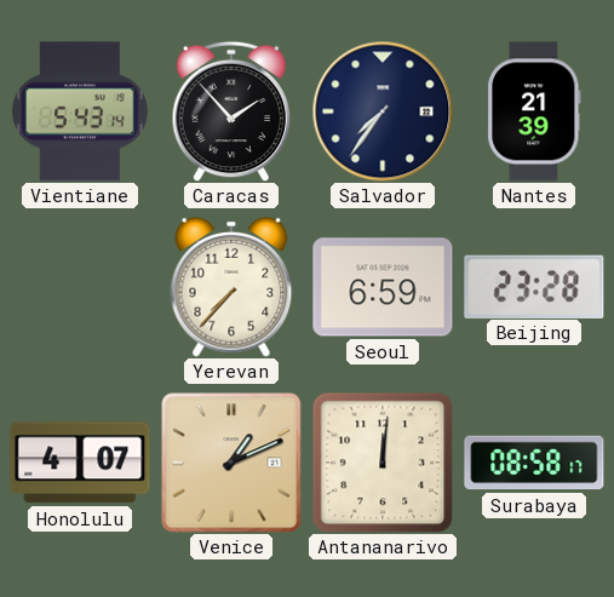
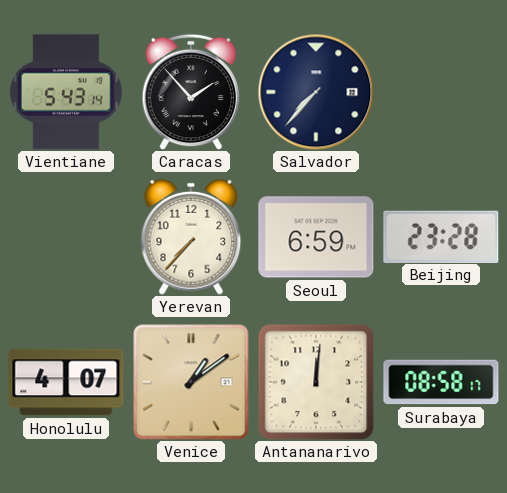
Salvador: 7:36 -> 7:37 (316, 92)
Nantes: 21:39 -> none (534, 111)
Venice: 1:11 -> 1:09 (191, 382)
